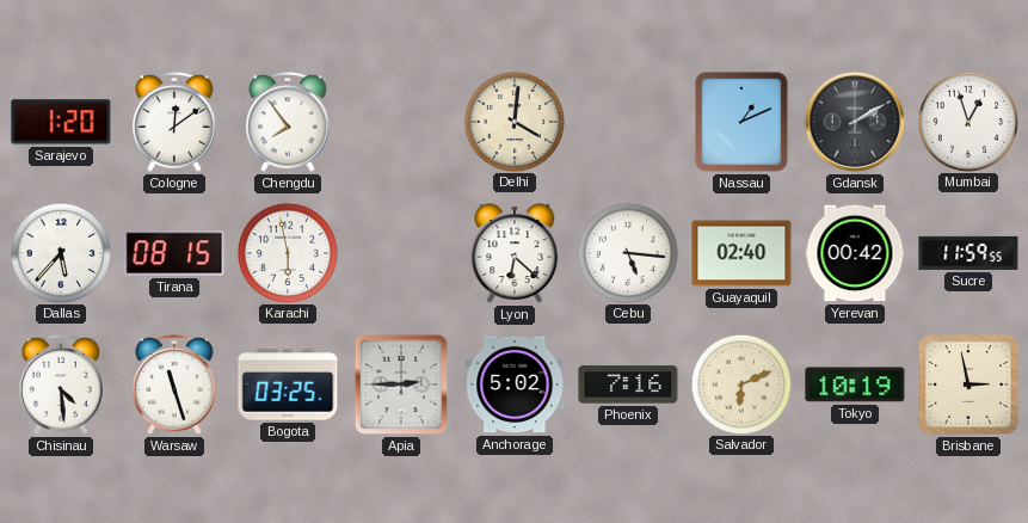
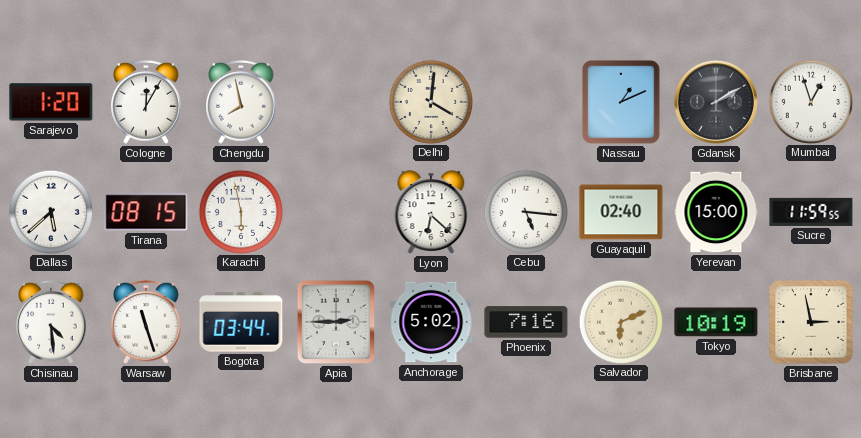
Cologne: 12:09 -> 12:05 (147, 102)
Chengdu: 7:54 -> 7:58 (242, 102)
Dallas: 5:37 -> 5:38 (50, 211)
Yerevan: 00:42 -> 15:00 (716, 212)
Bogota: 03:25 -> 03:44 (241, 322)
